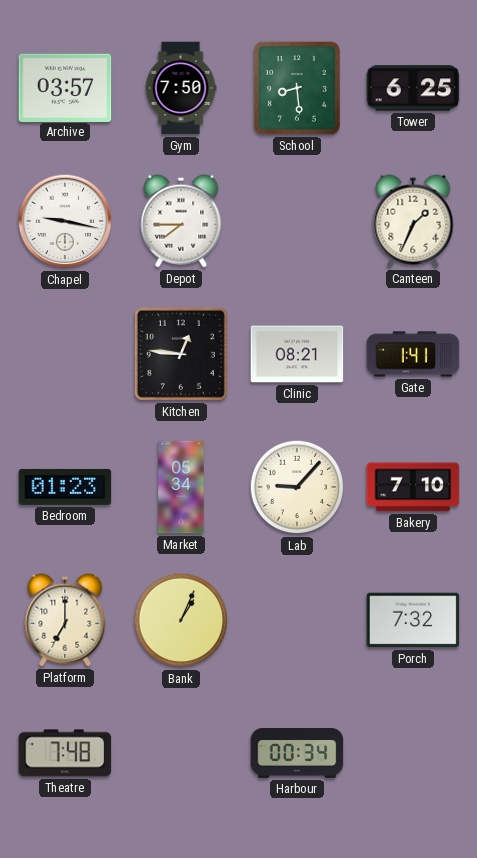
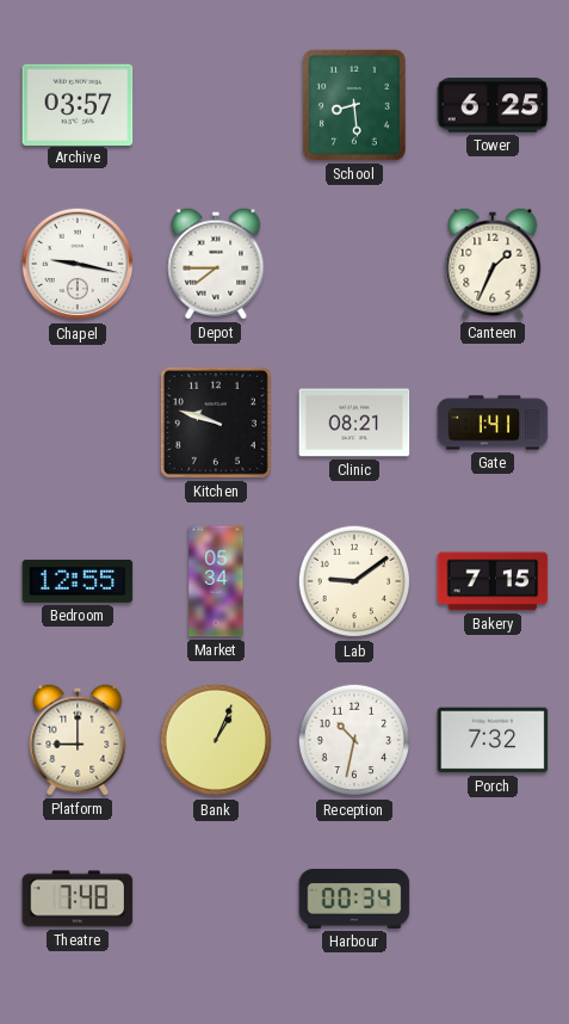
Gym: 7:50 -> none (181, 88)
Kitchen: 12:46 -> 9:48 (216, 422)
Bedroom: 01:23 -> 12:55 (78, 581)
Lab: 9:07 -> 9:09 (354, 581)
Bakery: 7:10 -> 7:15 (493, 581)
Platform: 7:00 -> 9:00 (78, 740)
Reception: none -> 10:32 (354, 740)
